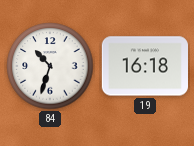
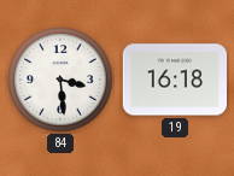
84: 10:33 -> 3:29 (60, 80)
